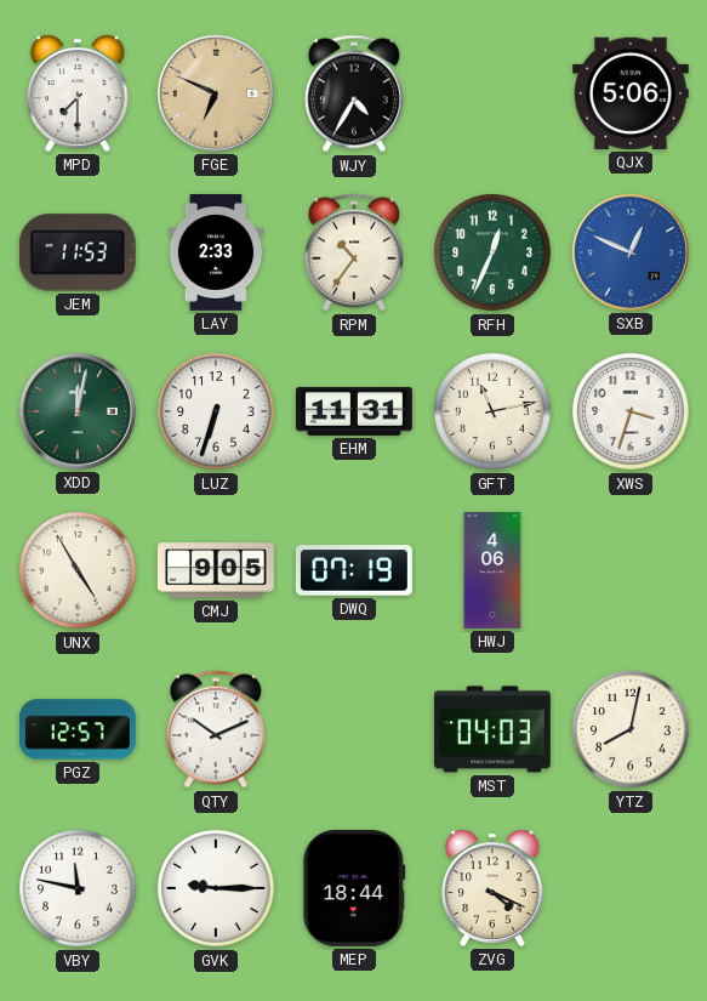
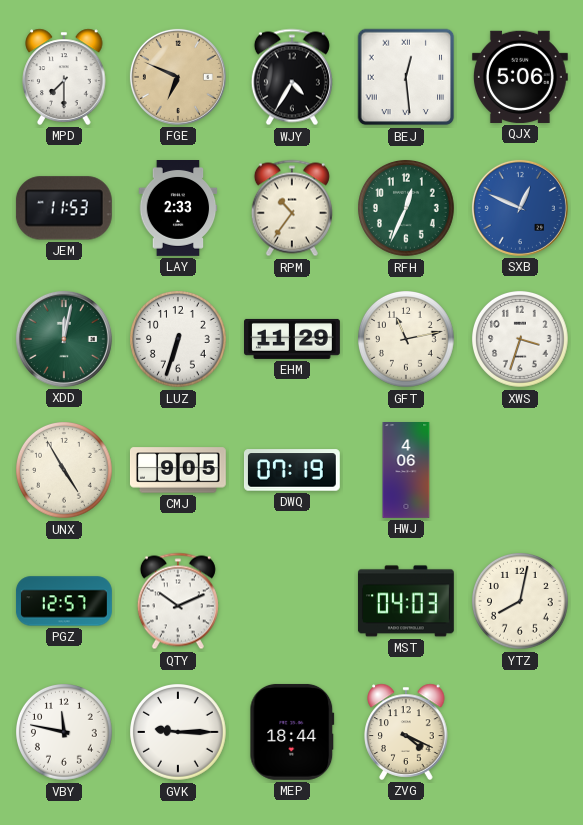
BEJ: none -> 12:29 (406, 77)
EHM: 11:31 -> 11:29 (293, 339)
